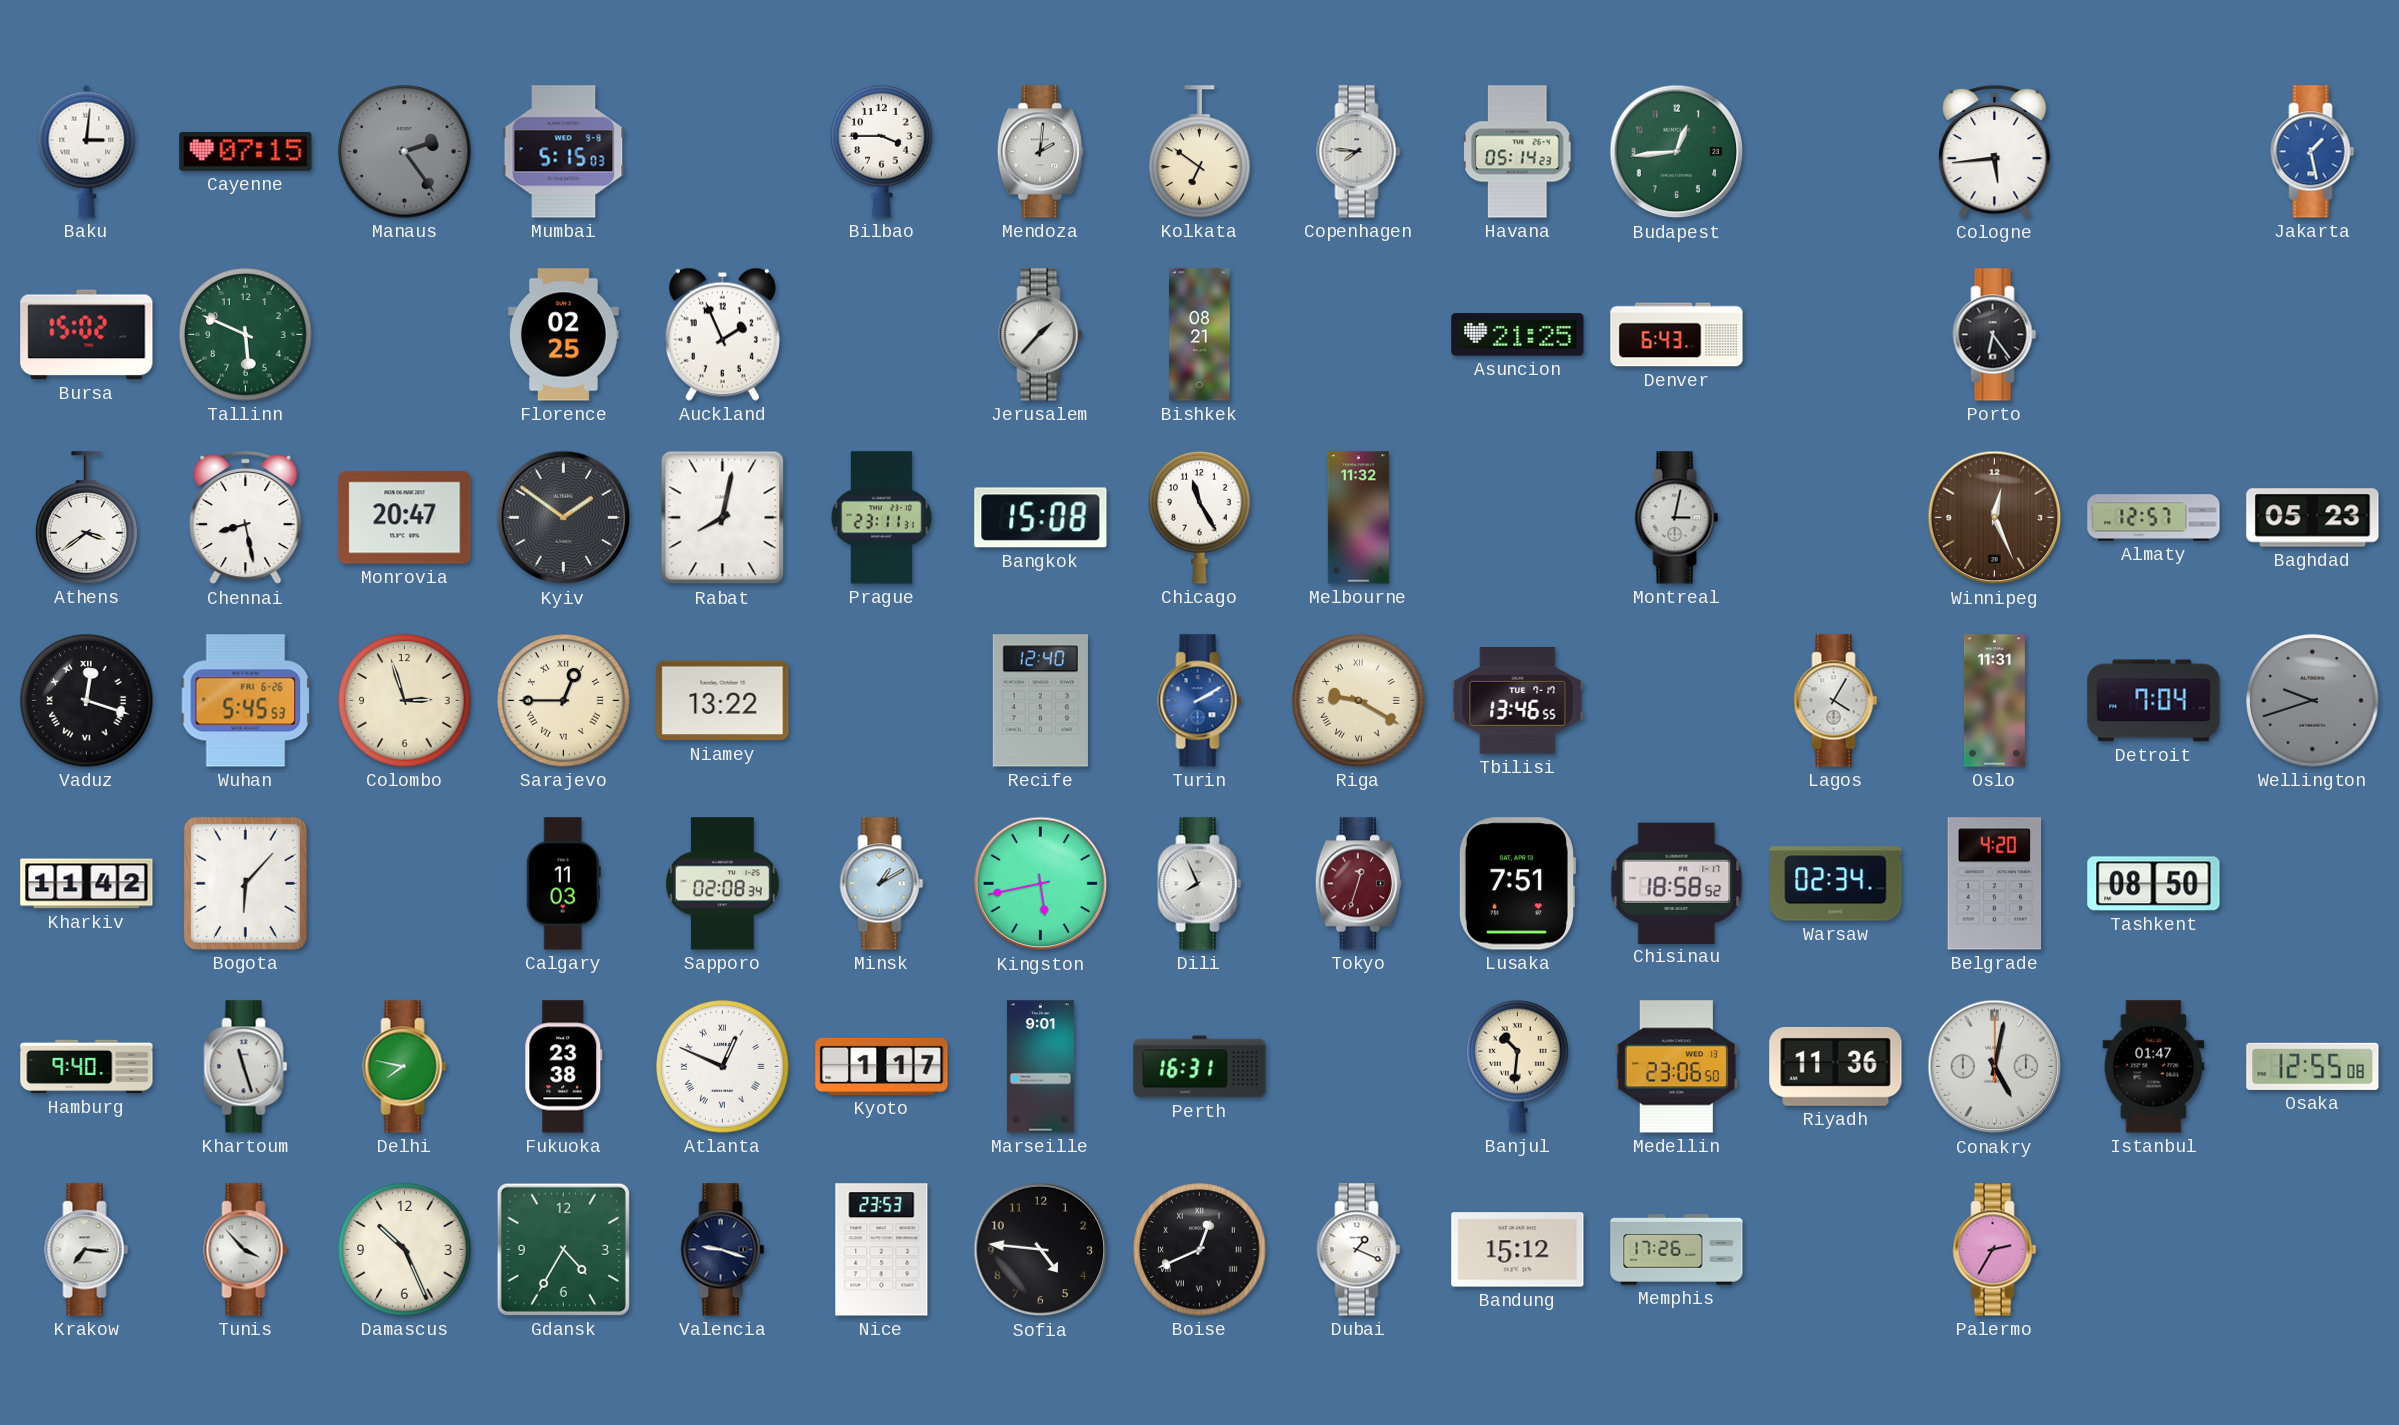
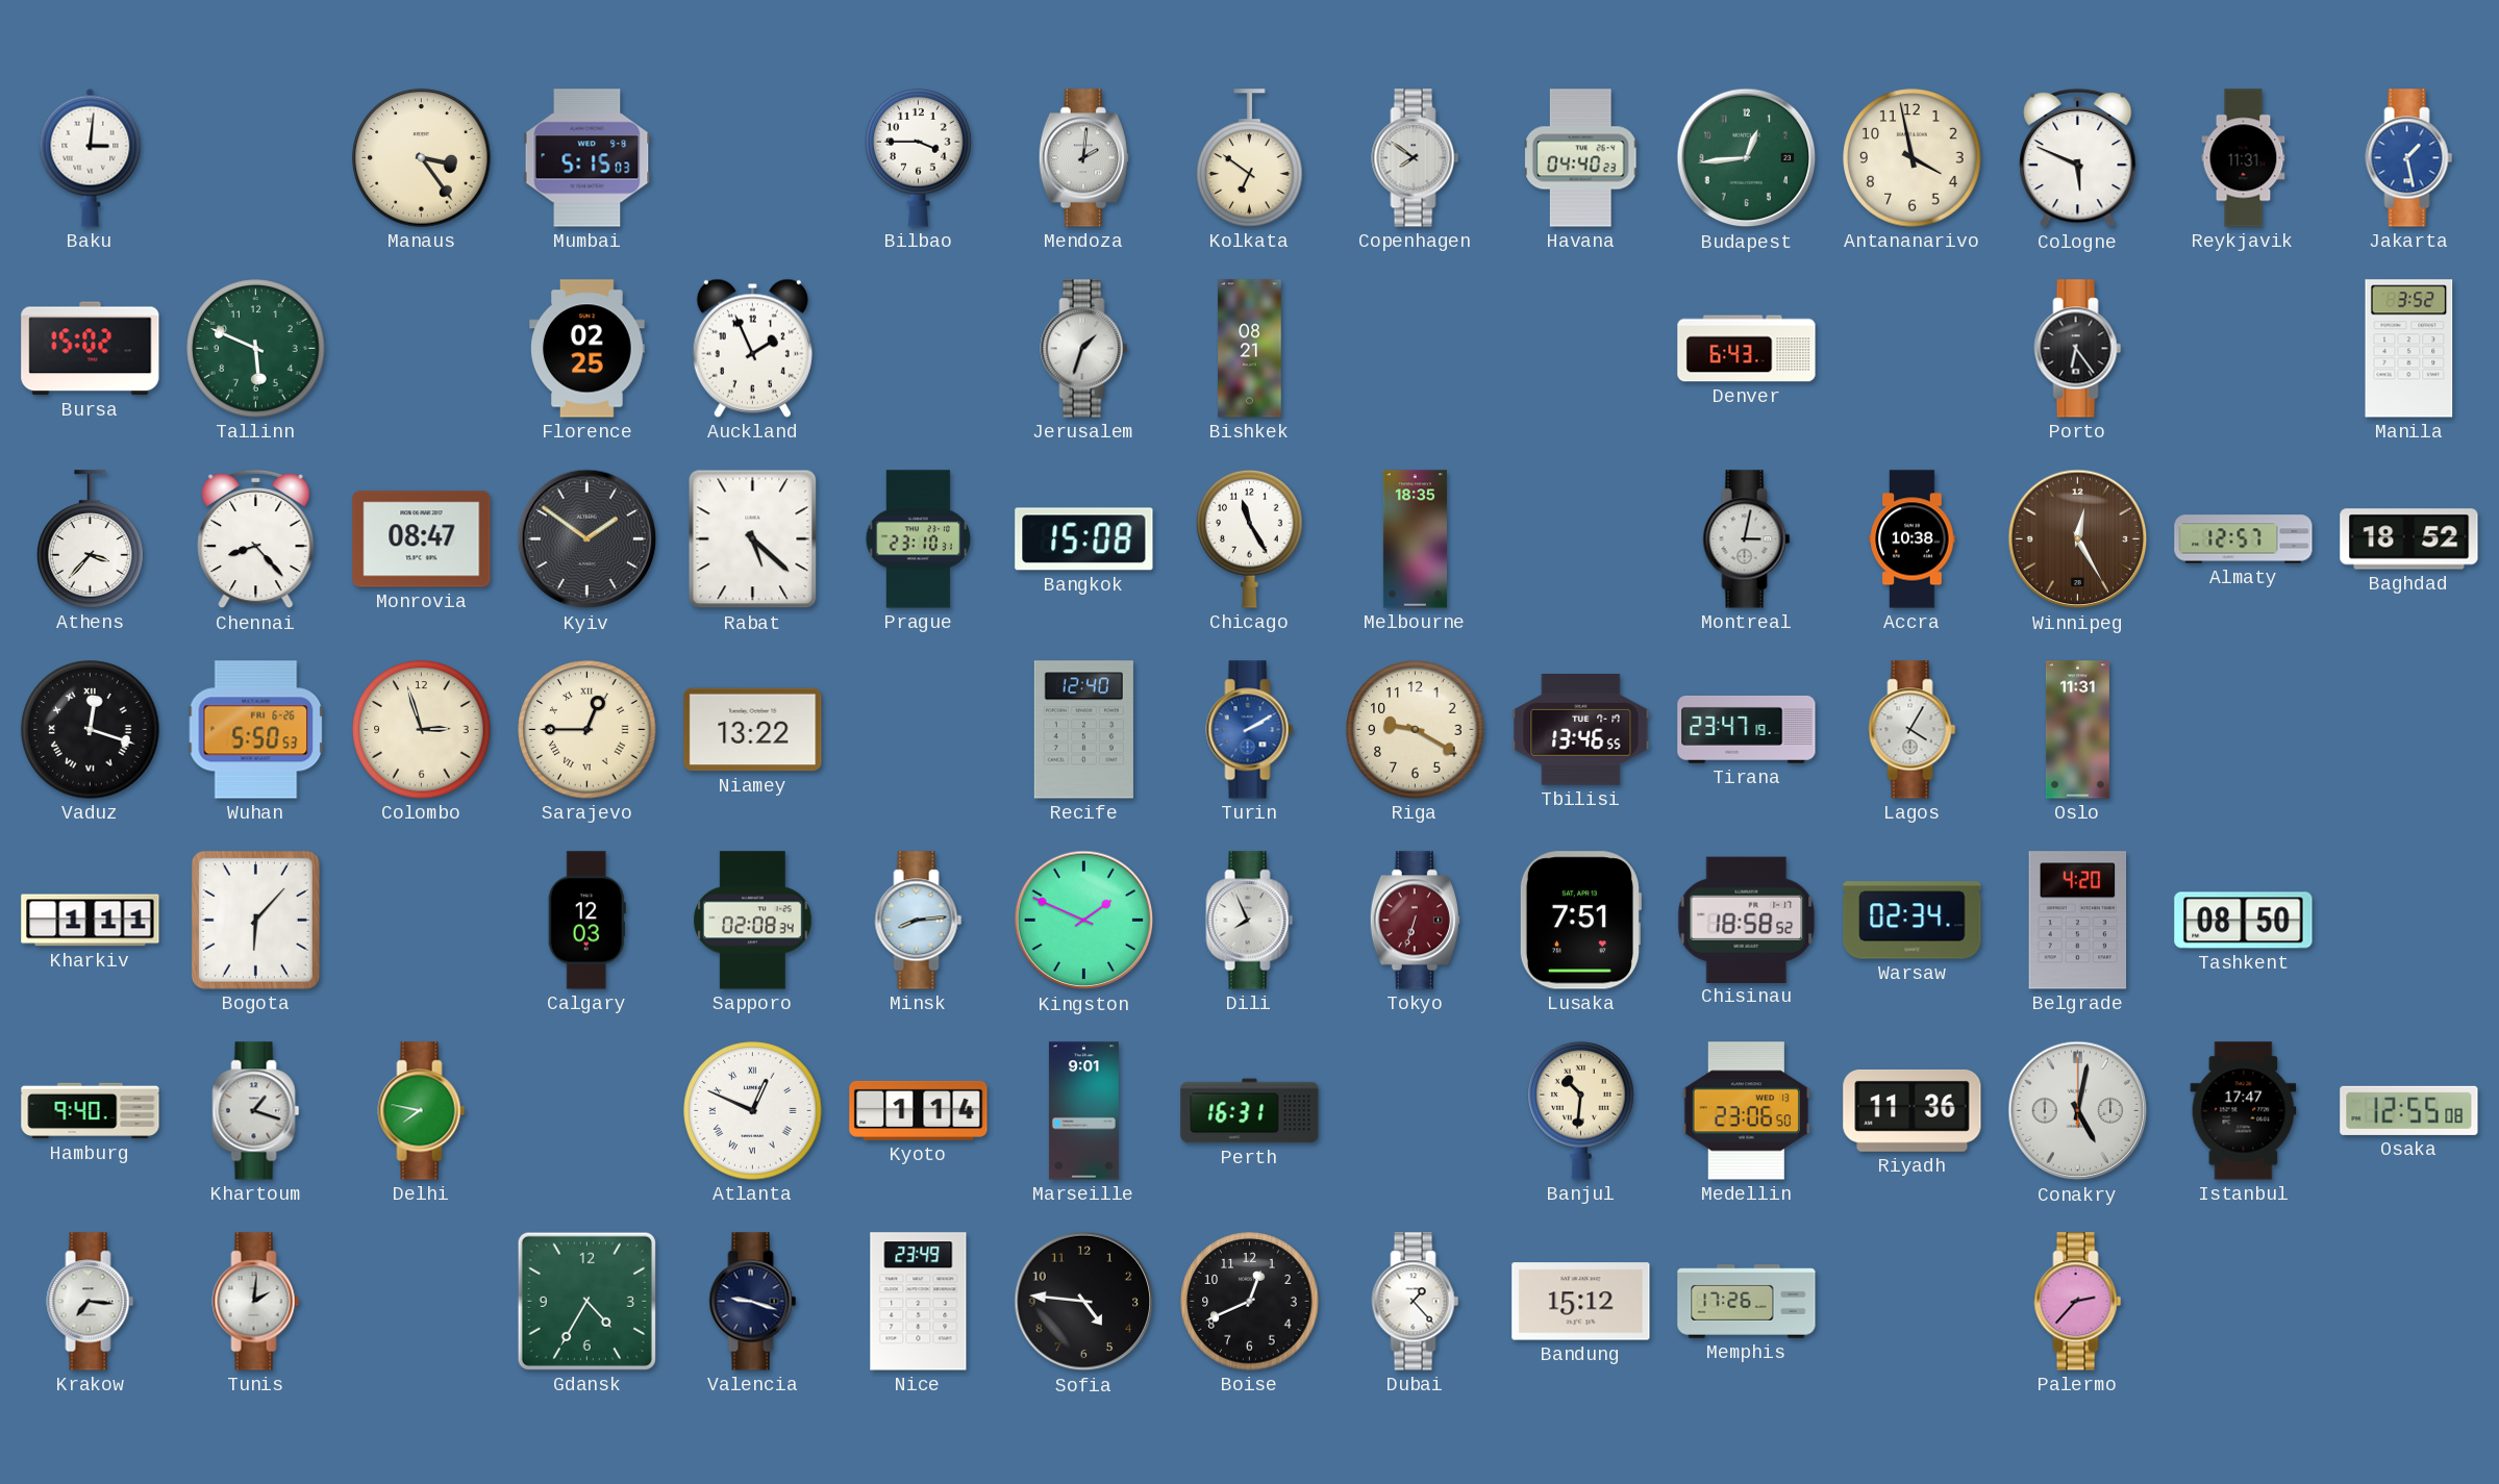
Cayenne: 07:15 -> none (246, 151)
Manaus: 2:24 -> 3:24 (422, 158)
Manaus dial: grey -> cream (422, 158)
Copenhagen: 7:46 -> 7:51 (1416, 158)
Havana: 05:14 -> 04:40 (1581, 158)
Antananarivo: none -> 3:58 (1913, 158)
Cologne: 5:44 -> 5:49 (2078, 158)
Reykjavik: none -> 11:31 (2244, 158)
Jerusalem: 1:37 -> 1:33 (1084, 349)
Asuncion: 21:25 -> none (1518, 335)
Manila: none -> 3:52 (2409, 349)
Athens: 3:39 -> 3:37 (91, 539)
Chennai: 8:28 -> 8:23 (256, 539)
Monrovia: 20:47 -> 08:47 (422, 539)
Rabat: 8:02 -> 5:22 (753, 539)
Prague: 23:11 -> 23:10 (919, 539)
Melbourne: 11:32 -> 18:35 (1415, 539)
Accra: none -> 10:38 (1913, 539)
Winnipeg: 12:26 -> 12:25 (2078, 539)
Baghdad: 05:23 -> 18:52 (2409, 539)
Wuhan: 5:45 -> 5:50 (256, 730)
Riga numerals: Roman -> Arabic (1416, 730)
Tirana: none -> 23:47 (1747, 730)
Detroit: 7:04 -> none (2154, 701)
Wellington: 9:42 -> none (2313, 701)
Kharkiv: 11:42 -> 1:11 (91, 921)
Calgary: 11:03 -> 12:03 (586, 921)
Minsk: 1:10 -> 8:14 (919, 921)
Kingston: 5:43 -> 1:49 (1084, 921)
Tokyo: 12:33 -> 6:33 (1415, 921)
Khartoum: 11:27 -> 1:18 (256, 1111)
Fukuoka: 23:38 -> none (564, 1067)
Kyoto: 1:17 -> 1:14 (919, 1110)
Istanbul: 01:47 -> 17:47 (2244, 1111)
Tunis: 3:53 -> 2:01 (256, 1302)
Damascus: 10:26 -> none (405, 1250)
Nice: 23:53 -> 23:49 (919, 1302)
Boise numerals: Roman -> Arabic (1250, 1302)
Dubai: 1:19 -> 1:23 (1416, 1302)
Palermo: 2:35 -> 2:37 (2078, 1302)
